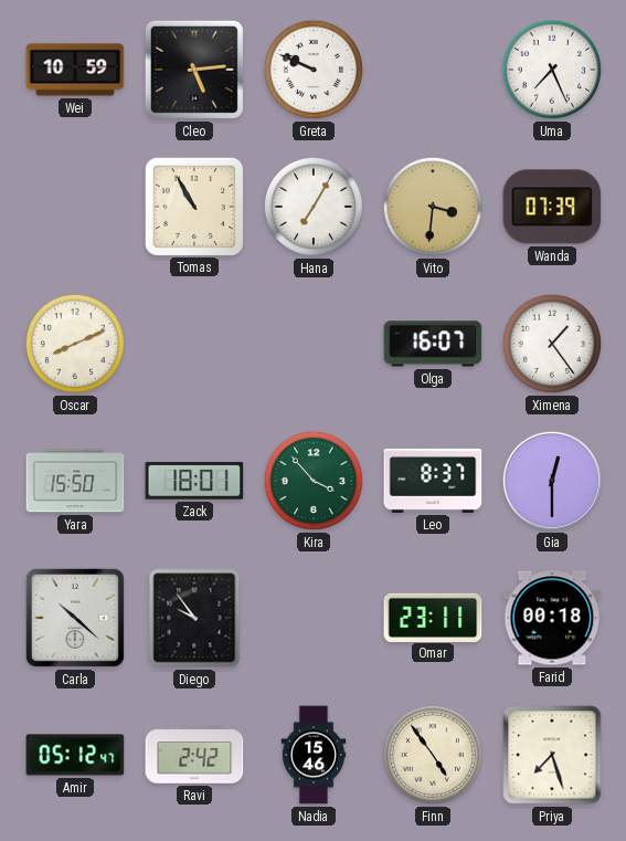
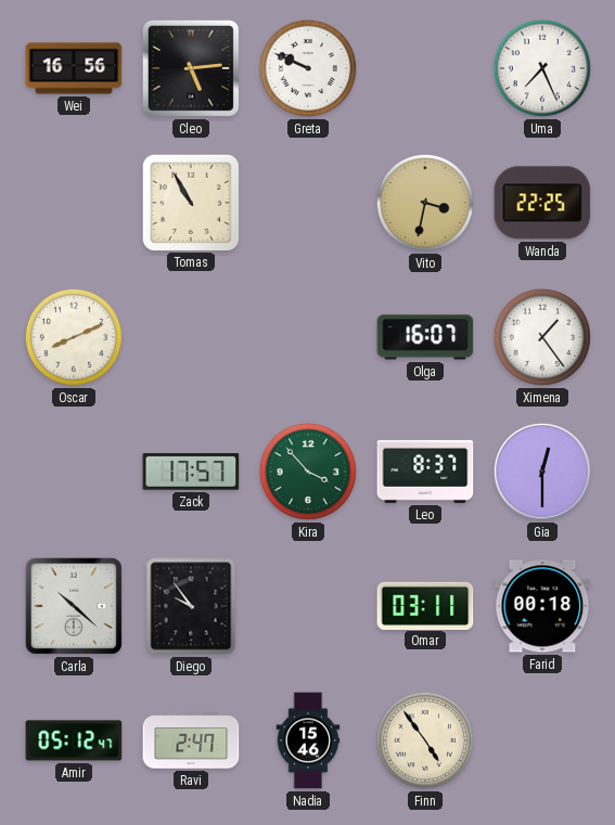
Wei: 10:59 -> 16:56 (74, 68)
Hana: 7:05 -> none (314, 207)
Vito: 3:31 -> 3:32 (425, 203)
Wanda: 07:39 -> 22:25 (542, 203)
Yara: 15:50 -> none (75, 481)
Zack: 18:01 -> 17:57 (191, 472)
Omar: 23:11 -> 03:11 (425, 605)
Ravi: 2:42 -> 2:47 (191, 740)
Priya: 7:27 -> none (552, 755)
